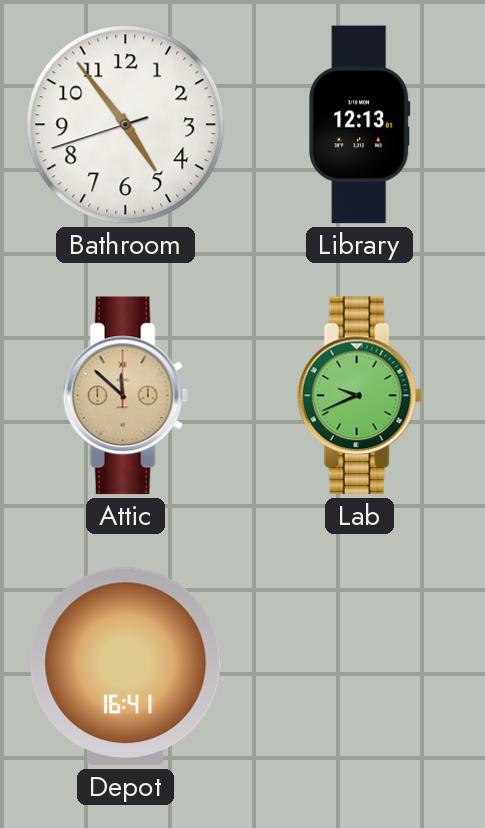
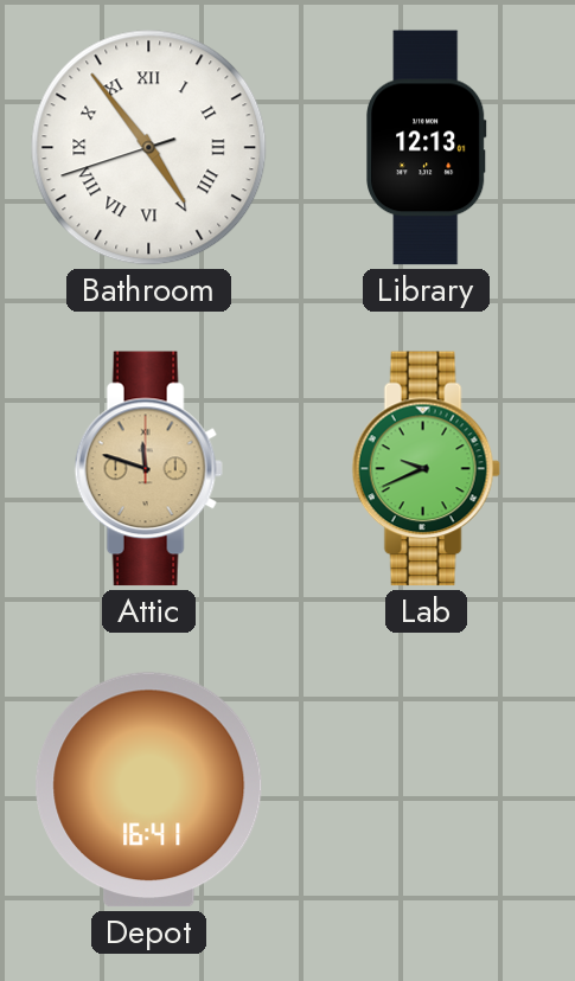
Bathroom numerals: Arabic -> Roman (149, 148)
Attic: 11:52 -> 11:48 (148, 469)
